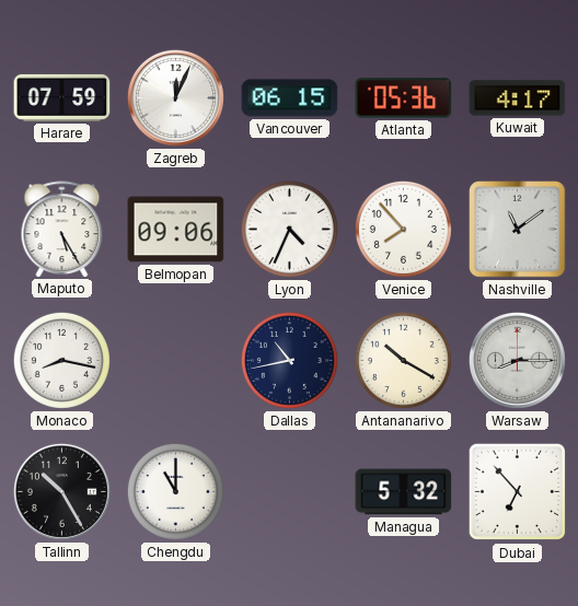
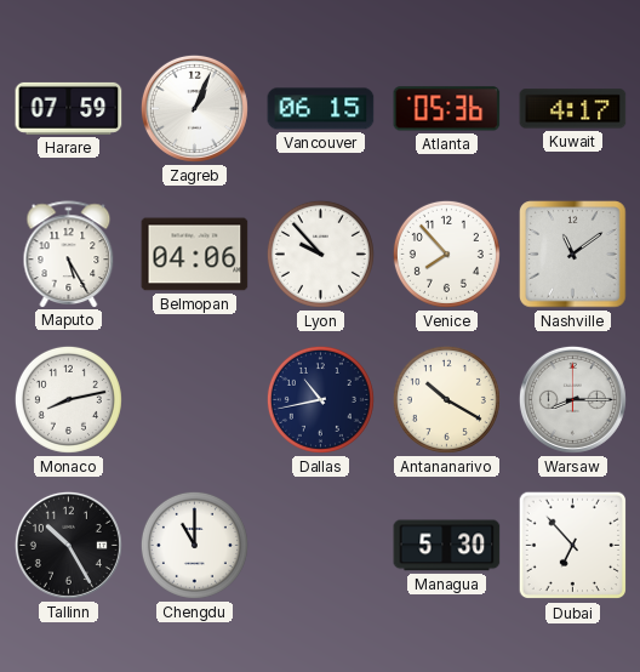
Zagreb: 12:04 -> 1:04 (194, 108)
Belmopan: 09:06 -> 04:06 (195, 255)
Lyon: 4:34 -> 9:53 (320, 254)
Monaco: 8:17 -> 8:13 (68, 399)
Managua: 5:32 -> 5:30 (447, 546)
